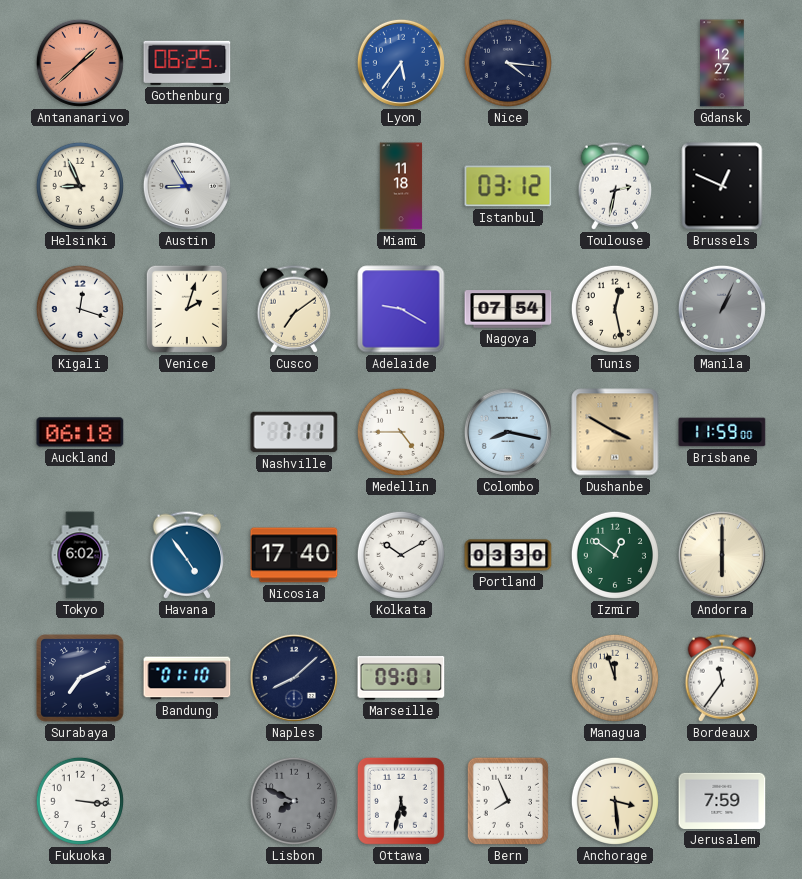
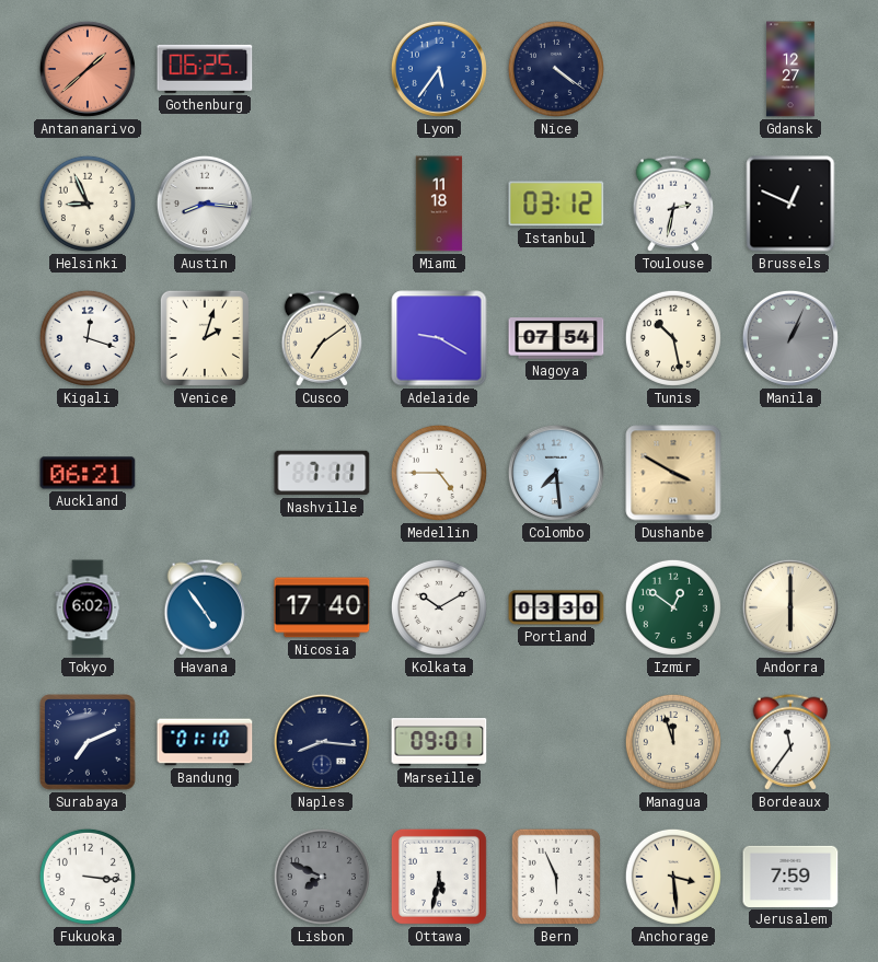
Nice: 4:16 -> 4:21 (556, 69)
Austin: 8:55 -> 8:16 (205, 204)
Tunis: 12:28 -> 10:28 (673, 338)
Auckland: 06:18 -> 06:21 (88, 473)
Colombo: 8:17 -> 7:29 (556, 473)
Brisbane: 11:59 -> none (722, 432)
Naples: 8:08 -> 8:16 (322, 742)
Bern: 7:56 -> 5:56 (556, 877)
